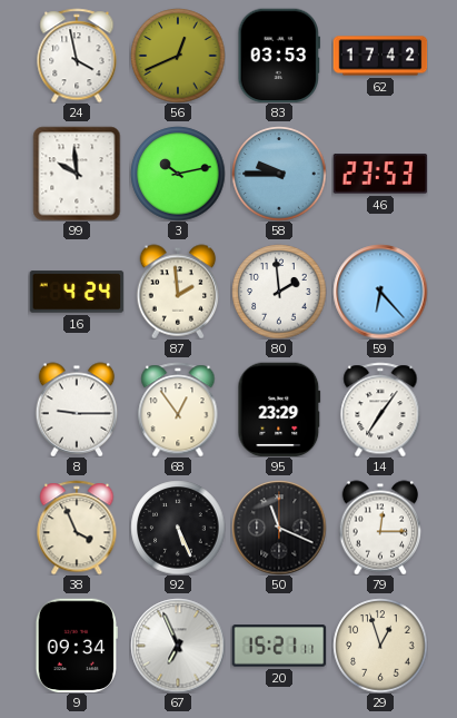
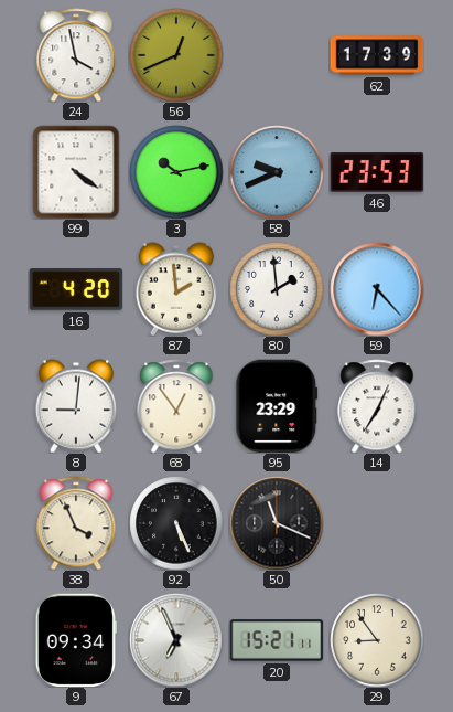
83: 03:53 -> none (278, 56)
62: 17:42 -> 17:39 (377, 55)
99: 9:59 -> 4:21 (76, 172)
58: 9:45 -> 9:41 (277, 172)
16: 4:24 -> 4:20 (76, 289)
8: 9:15 -> 9:01 (76, 406)
14: 7:06 -> 7:04 (377, 406)
79: 12:15 -> none (380, 528)
29: 12:57 -> 8:54 (377, 640)
